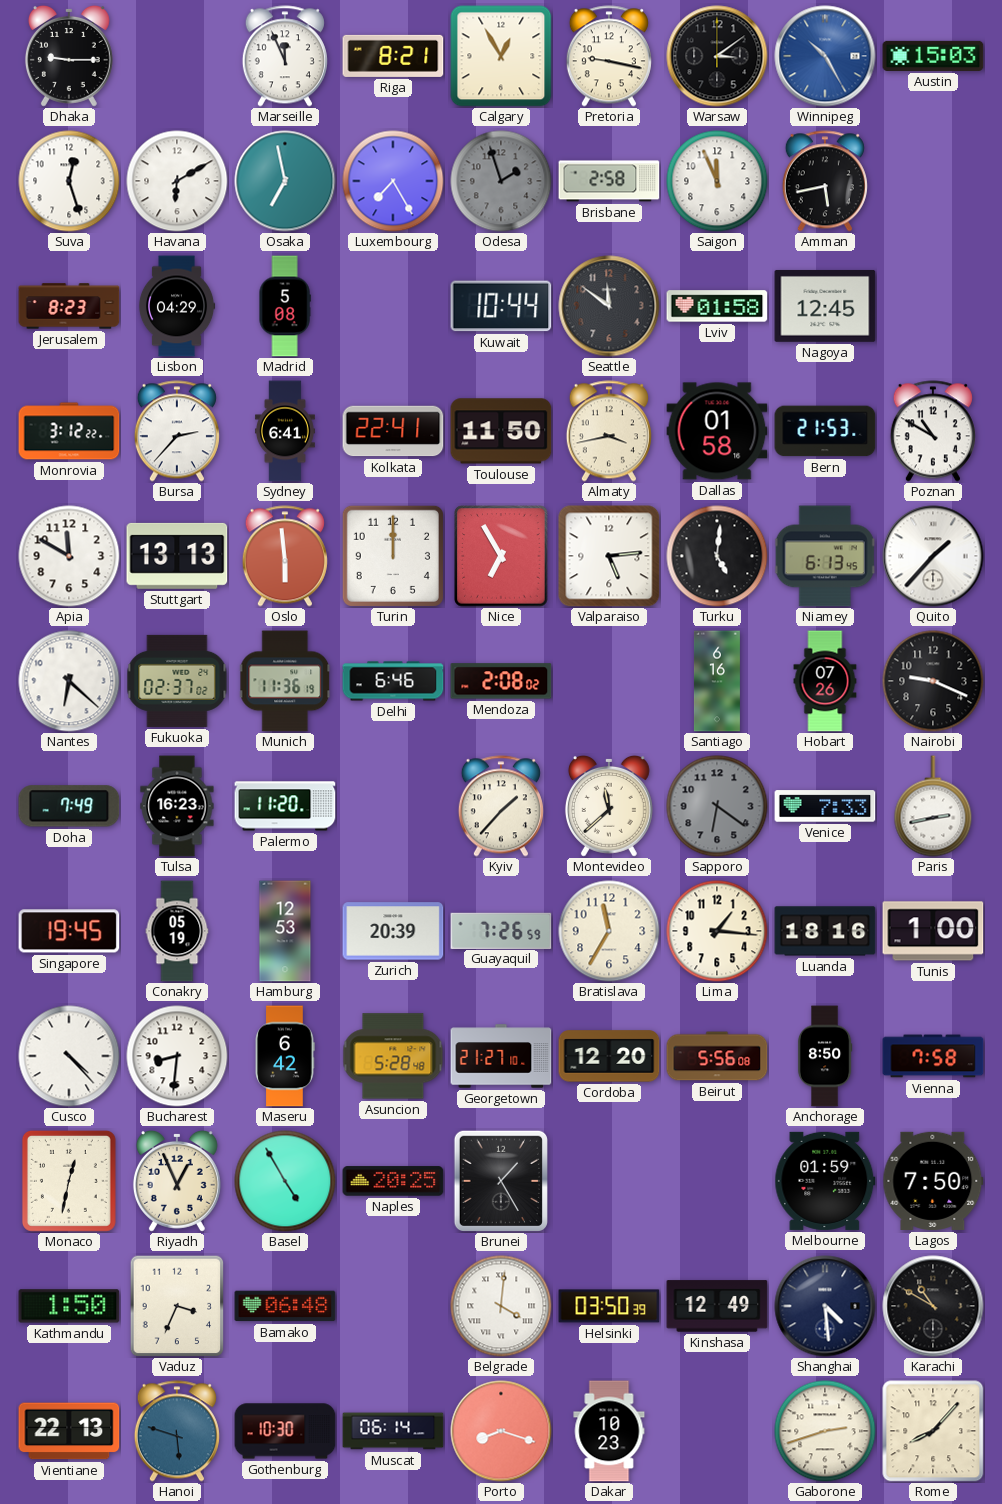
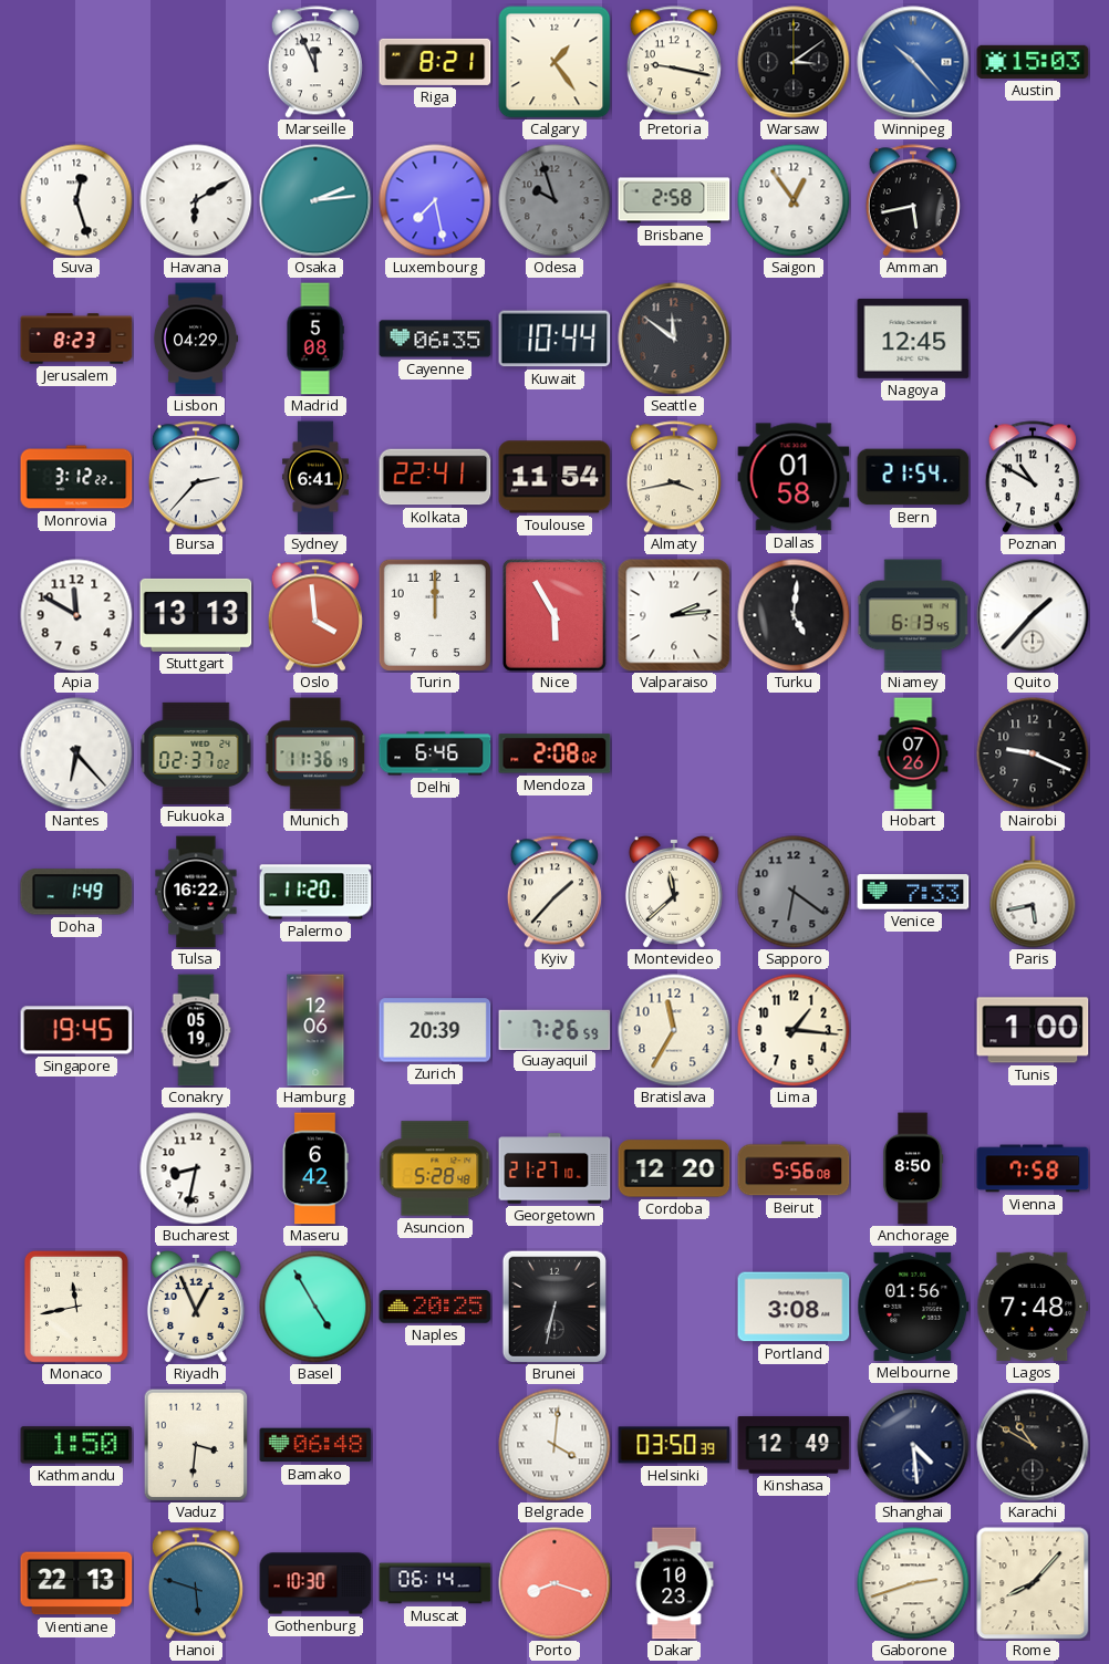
Dhaka: 9:15 -> none (69, 56)
Calgary: 12:55 -> 1:24 (554, 62)
Winnipeg: 10:25 -> 10:23 (913, 62)
Osaka: 6:58 -> 2:14 (315, 200)
Luxembourg: 7:25 -> 7:28 (435, 200)
Odesa: 1:57 -> 9:57 (554, 200)
Saigon: 11:56 -> 12:54 (794, 200)
Cayenne: none -> 06:35 (435, 339)
Lviv: 01:58 -> none (717, 306)
Toulouse: 11:50 -> 11:54 (554, 477)
Bern: 21:53 -> 21:54 (913, 477)
Oslo: 5:59 -> 3:59 (315, 615)
Nice: 6:55 -> 5:55 (554, 615)
Valparaiso: 5:14 -> 2:14 (674, 615)
Nantes: 6:22 -> 6:23 (76, 753)
Santiago: 6:16 -> none (717, 681)
Doha: 7:49 -> 1:49 (76, 892)
Tulsa: 16:23 -> 16:22 (196, 892)
Paris: 2:43 -> 5:43 (1033, 892)
Hamburg: 12:53 -> 12:06 (315, 1030)
Luanda: 18:16 -> none (825, 931)
Cusco: 4:23 -> none (69, 1056)
Bucharest: 8:31 -> 8:32 (196, 1168)
Monaco: 12:32 -> 11:43 (76, 1307)
Brunei: 1:25 -> 6:32 (554, 1306)
Portland: none -> 3:08 (794, 1307)
Melbourne: 01:59 -> 01:56 (913, 1307)
Lagos: 7:50 -> 7:48 (1033, 1307)
Vaduz: 3:34 -> 3:31 (196, 1445)
